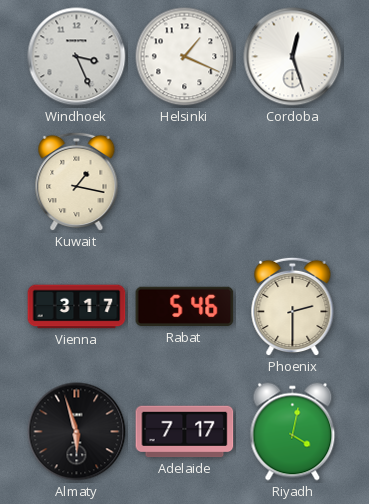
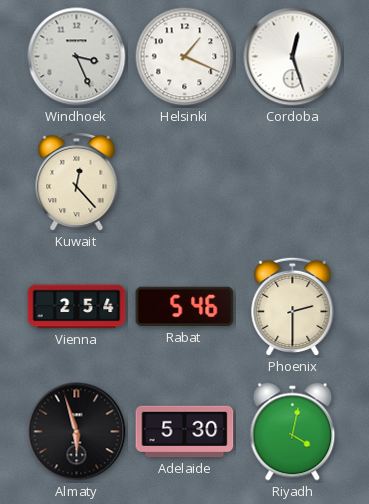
Kuwait: 1:17 -> 12:23 (77, 182)
Vienna: 3:17 -> 2:54 (77, 307)
Adelaide: 7:17 -> 5:30 (185, 432)
